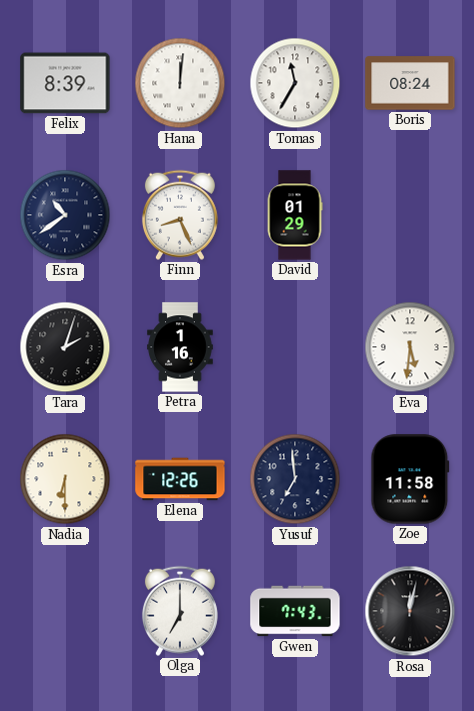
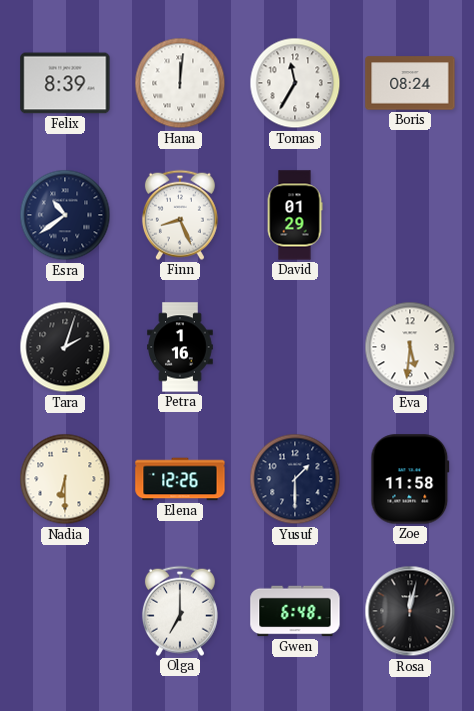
Yusuf: 6:59 -> 1:30 (295, 479)
Gwen: 7:43 -> 6:48 (295, 611)
